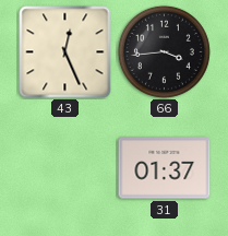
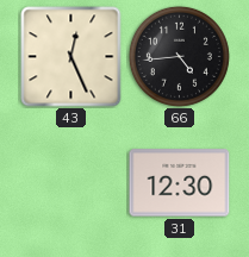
66: 3:44 -> 4:44 (179, 56)
31: 01:37 -> 12:30 (180, 183)
